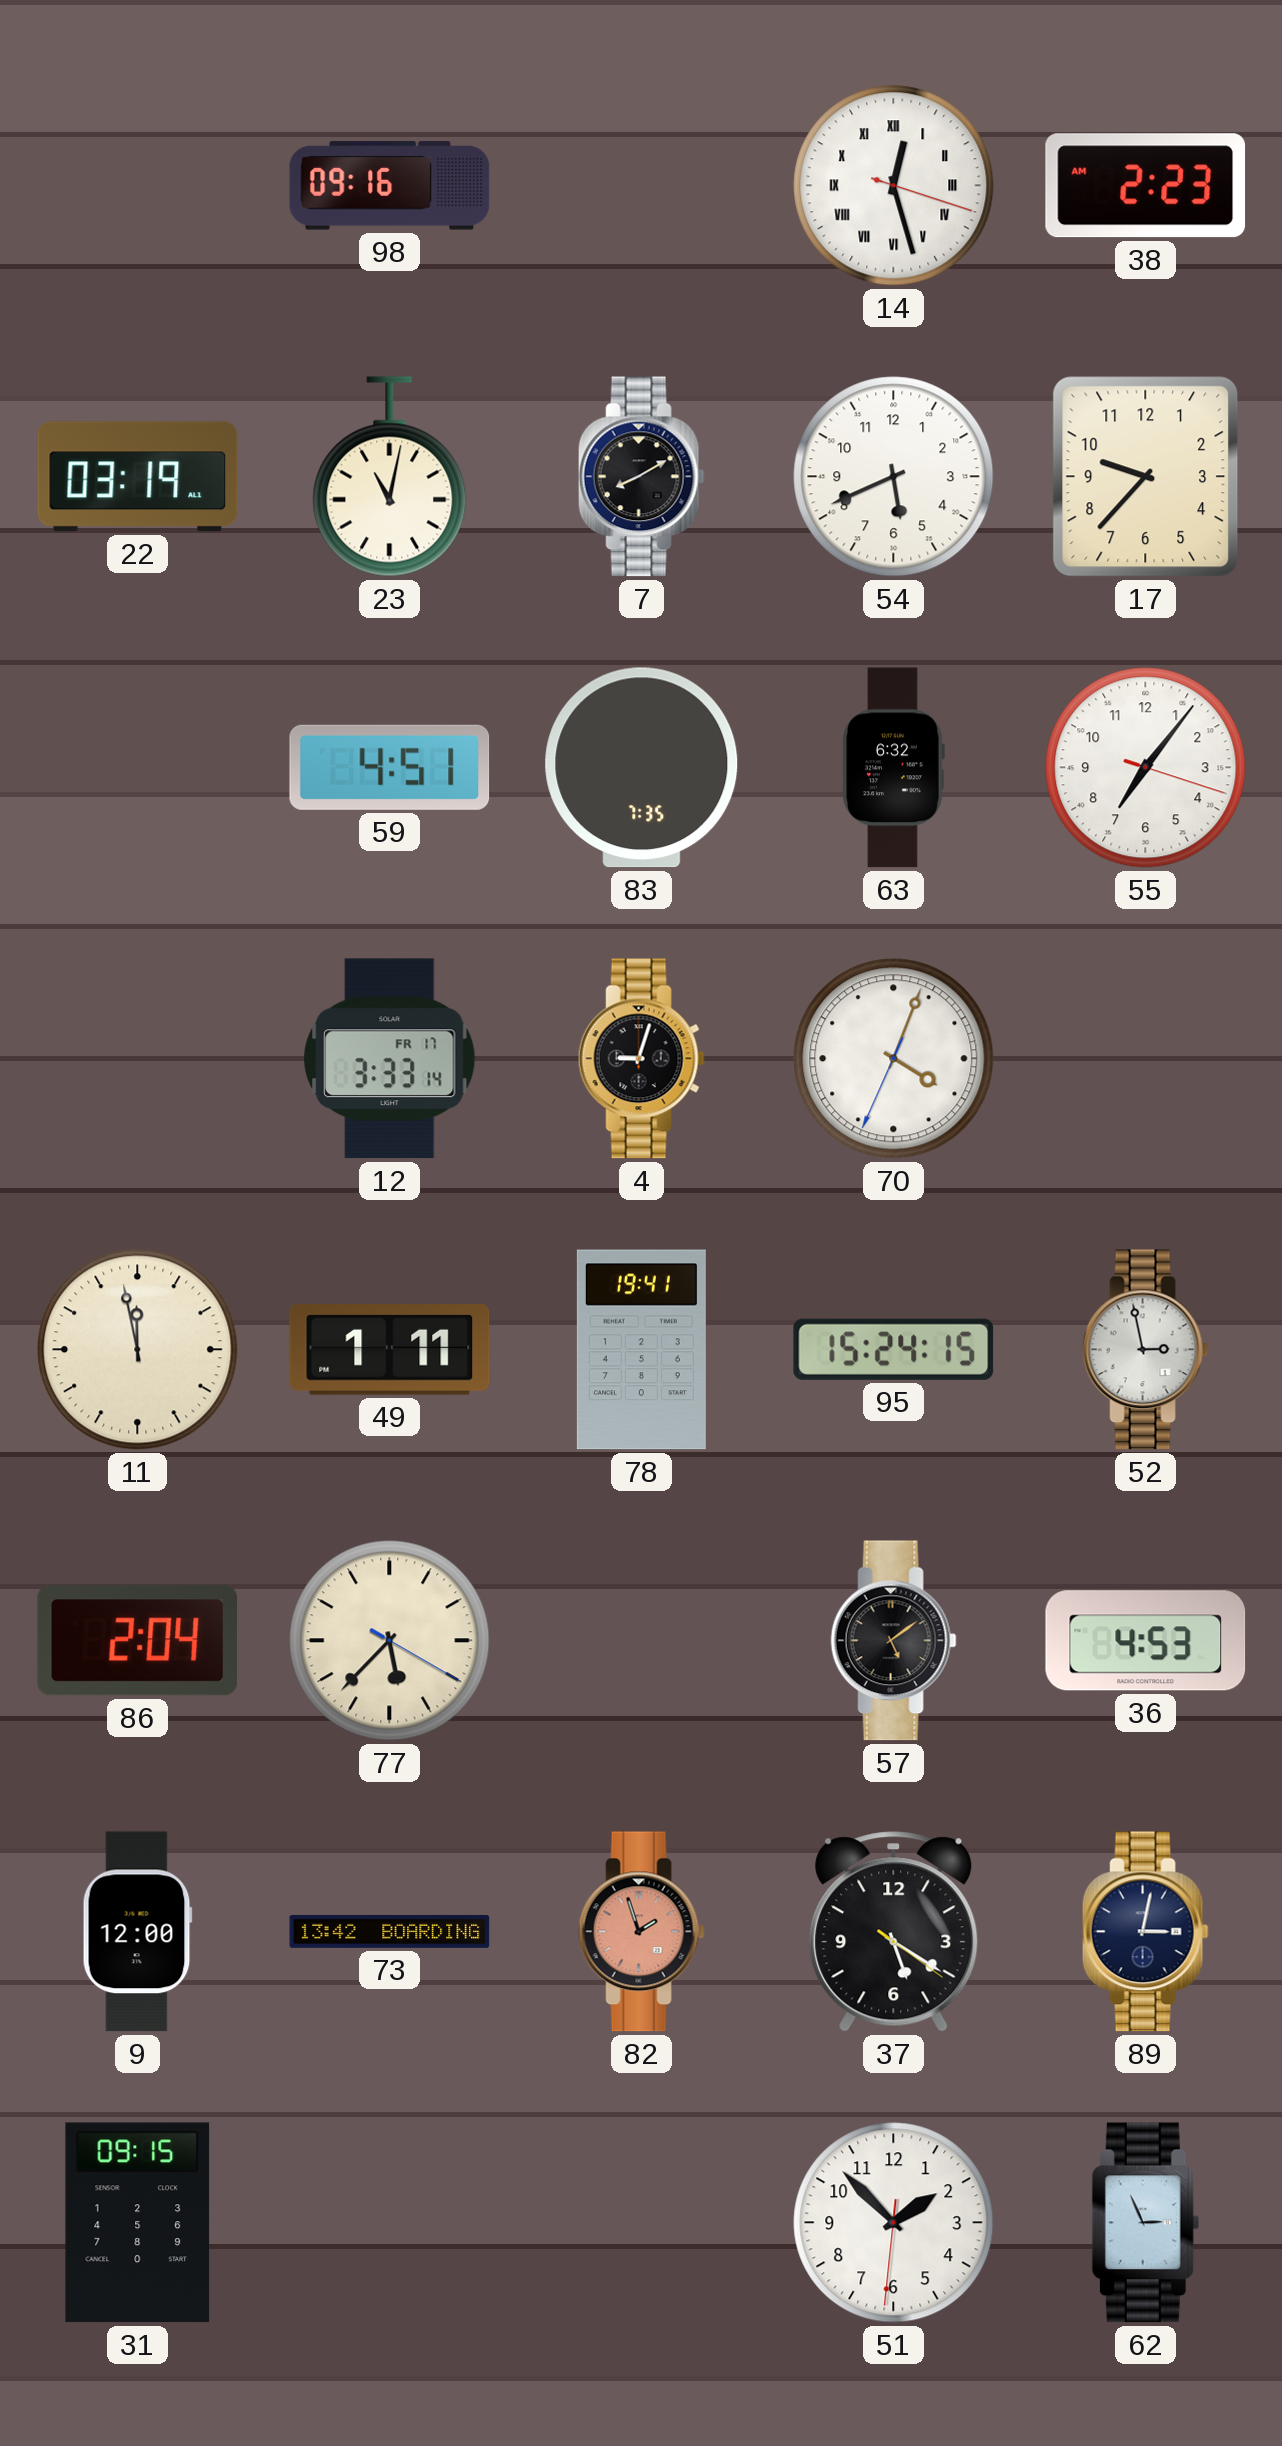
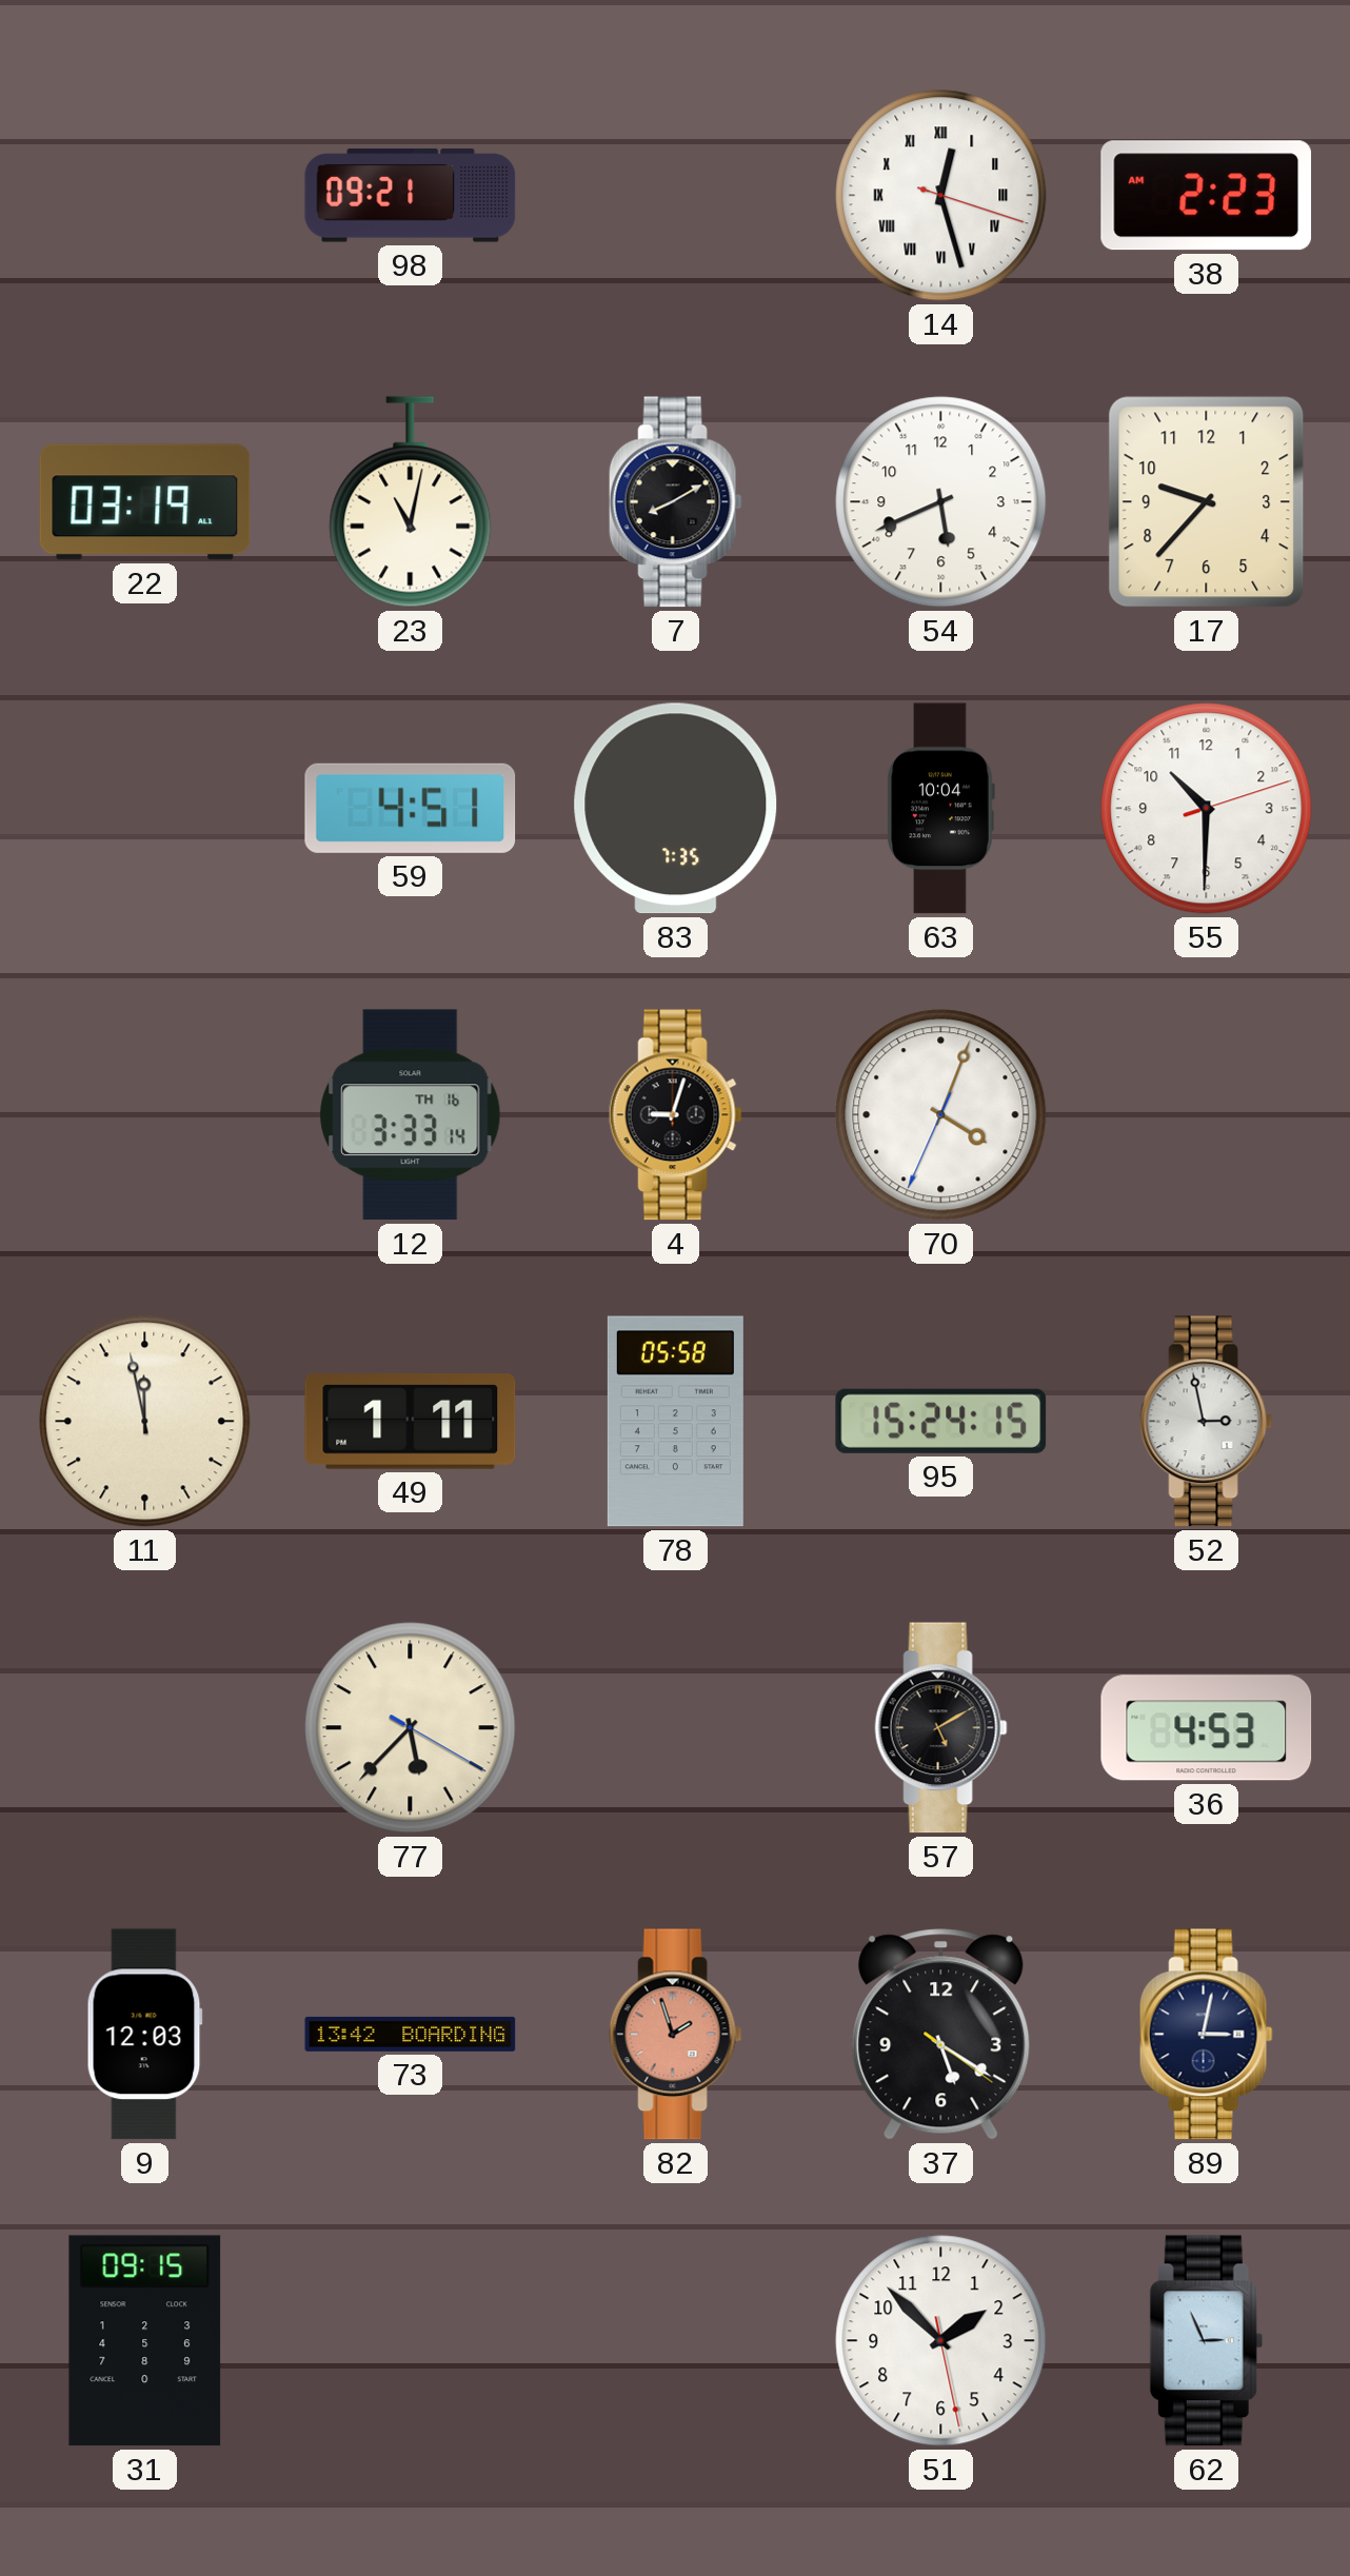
98: 09:16 -> 09:21 (411, 196)
63: 6:32 -> 10:04 (940, 809)
55: 7:06 -> 10:30 (1207, 809)
12 date: FR 17 -> TH 16 (411, 1115)
78: 19:41 -> 05:58 (675, 1422)
86: 2:04 -> none (137, 1641)
57: 5:09 -> 5:10 (940, 1728)
9: 12:00 -> 12:03 (144, 2035)
51: 1:52:31 -> 1:52:28 (941, 2341)
